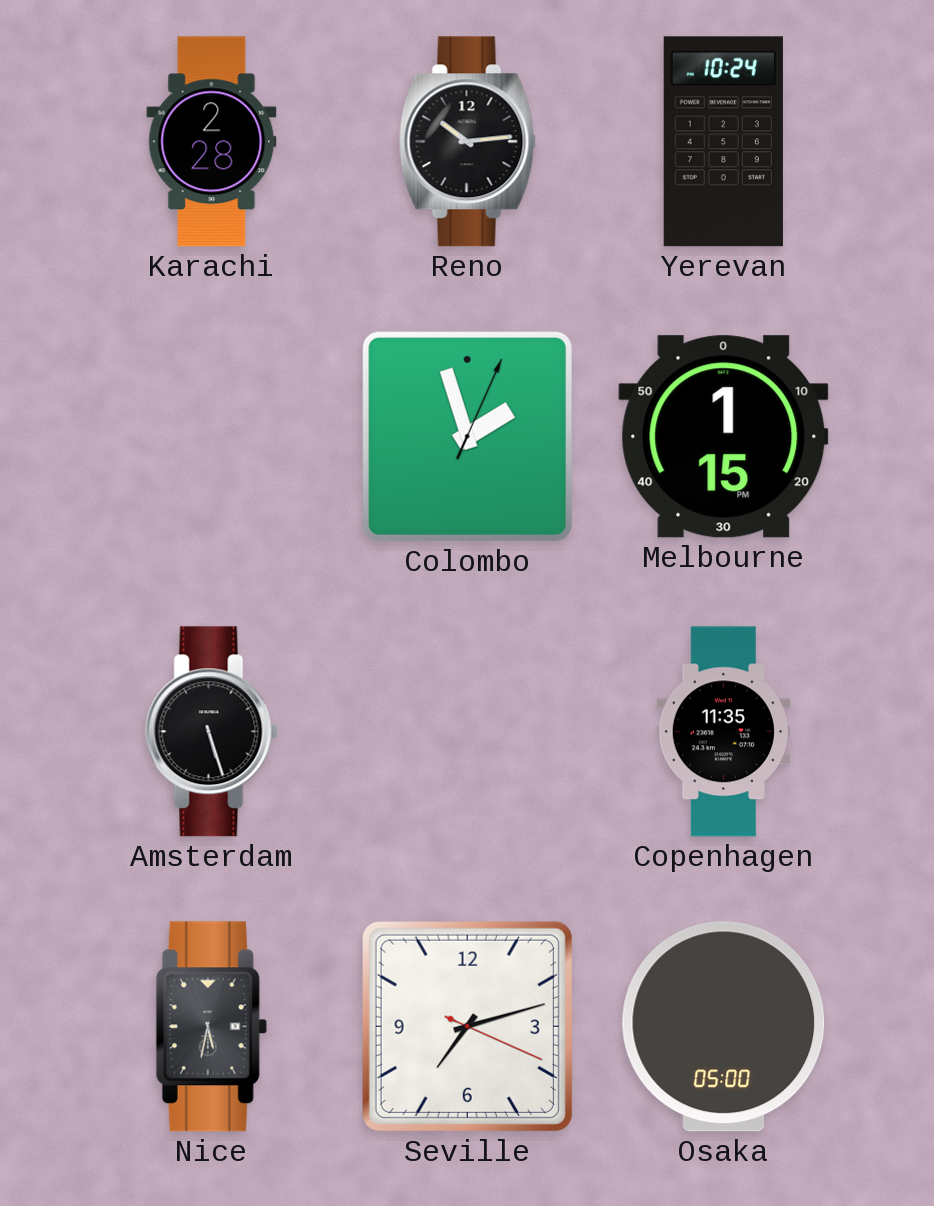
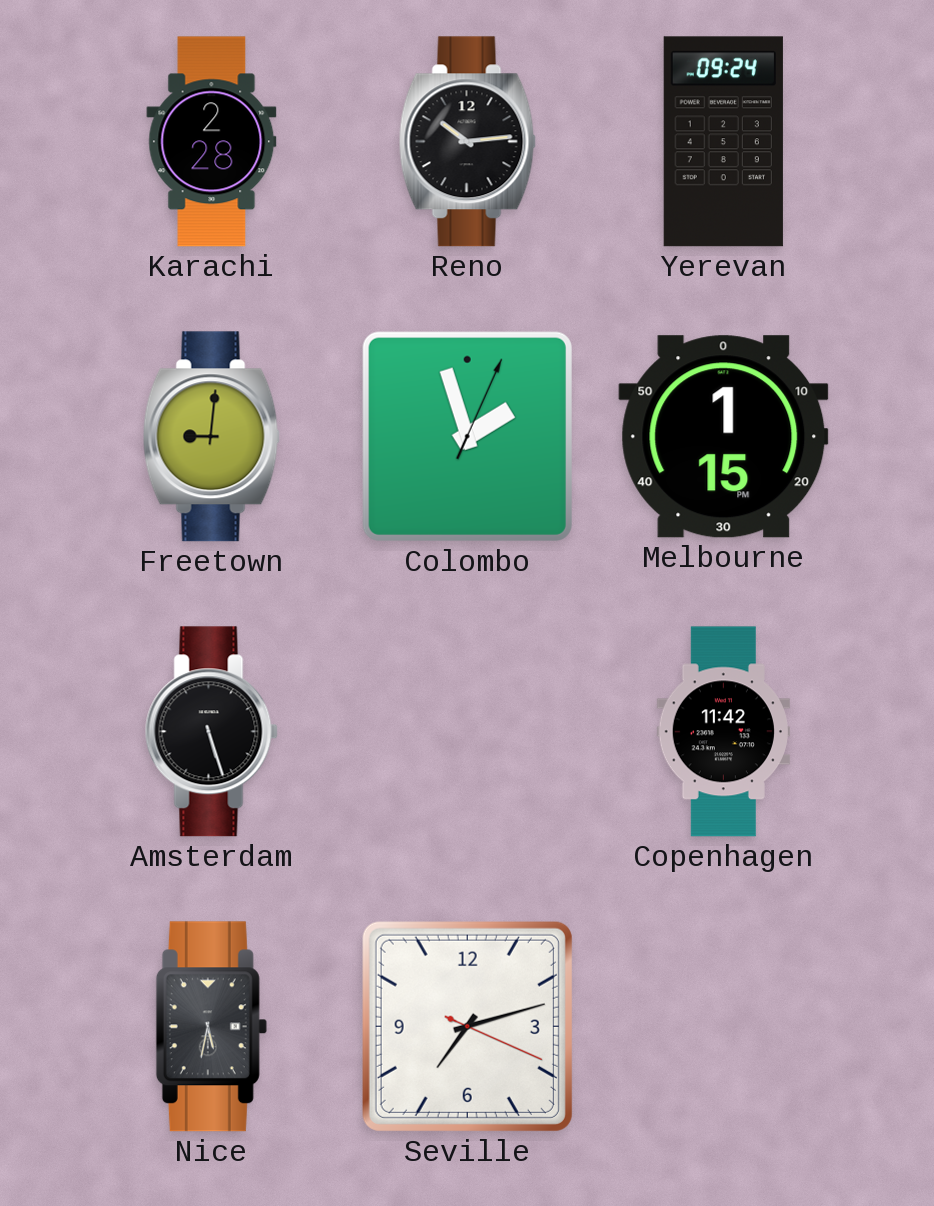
Yerevan: 10:24 -> 09:24 (723, 142)
Freetown: none -> 9:01 (211, 437)
Copenhagen: 11:35 -> 11:42 (723, 732)
Osaka: 05:00 -> none (724, 1027)
